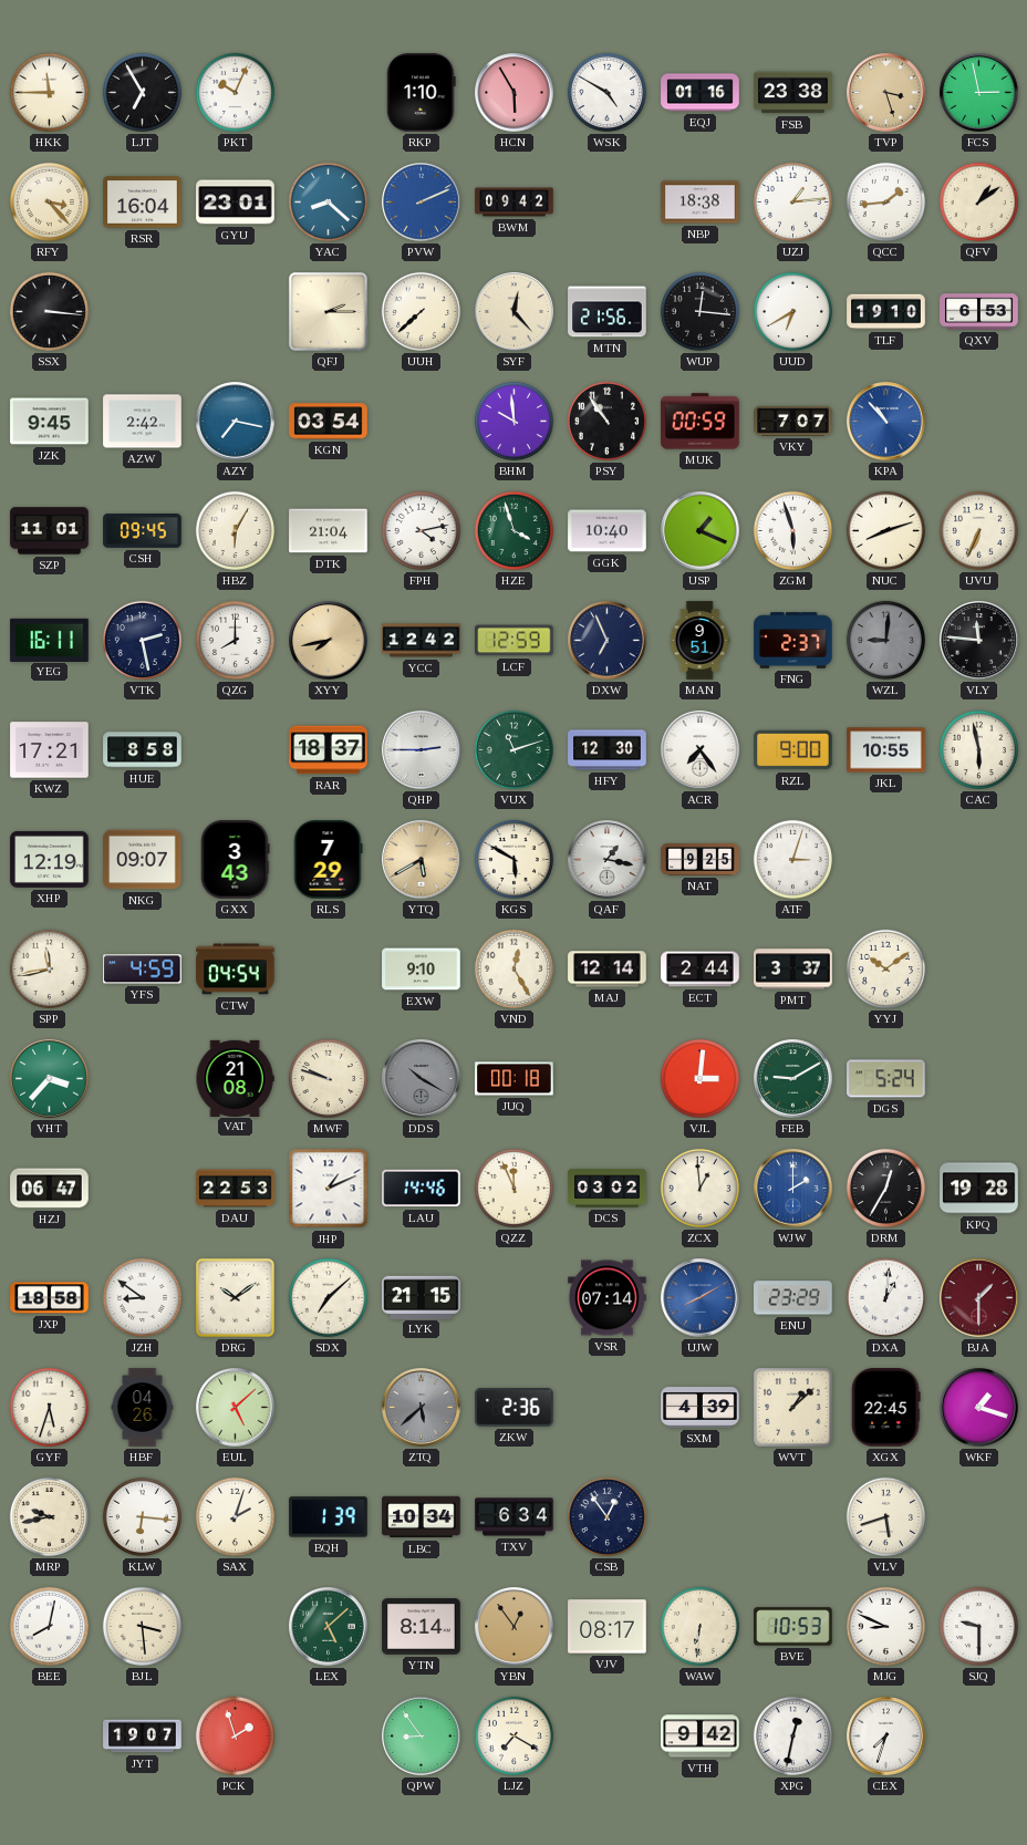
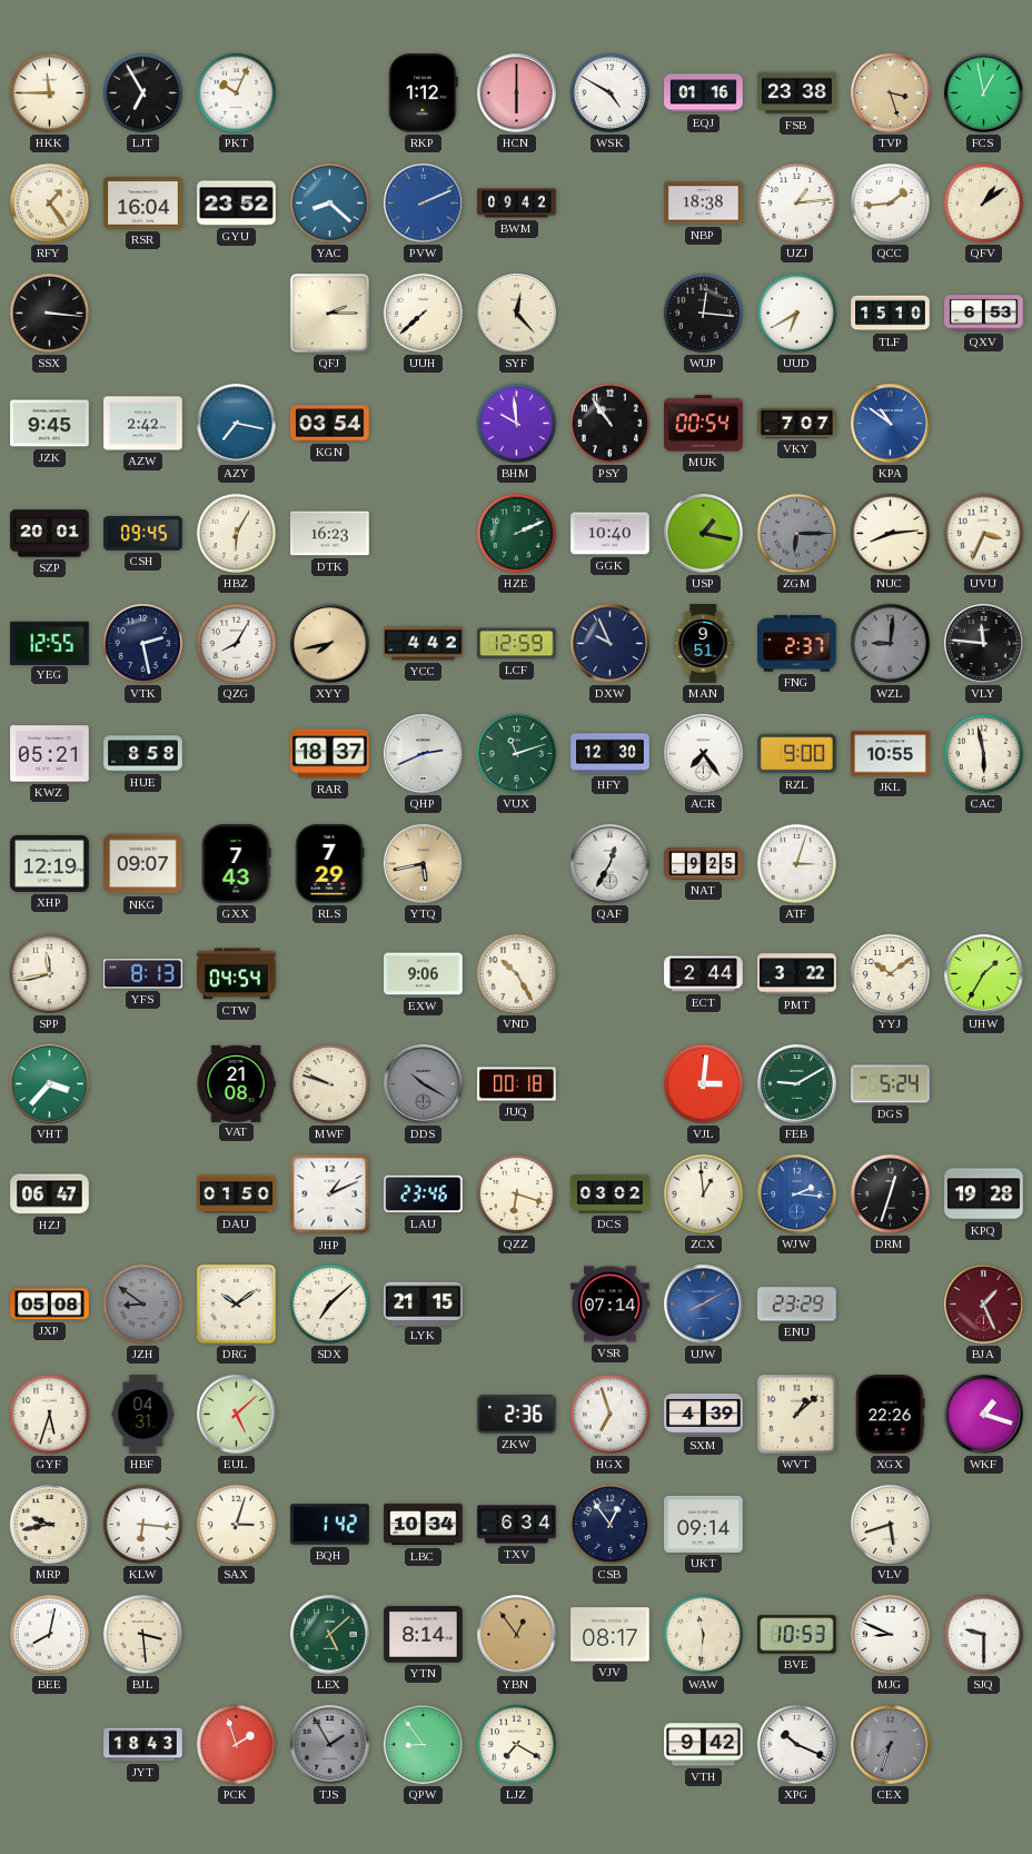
RKP: 1:10 -> 1:12 (424, 93)
HCN: 5:55 -> 6:00 (517, 93)
FCS: 2:58 -> 12:58 (984, 93)
RFY: 3:23 -> 1:24 (49, 202)
GYU: 23:01 -> 23:52 (237, 204)
MTN: 21:56 -> none (608, 312)
TLF: 19:10 -> 15:10 (891, 314)
MUK: 00:59 -> 00:54 (704, 424)
KPA: 10:53 -> 10:51 (891, 424)
SZP: 11:01 -> 20:01 (50, 534)
DTK: 21:04 -> 16:23 (330, 534)
FPH: 4:13 -> none (421, 530)
HZE: 3:57 -> 2:11 (516, 533)
USP: 1:19 -> 1:17 (704, 534)
ZGM: 5:57 -> 6:15 (796, 533)
ZGM dial: white -> grey (796, 533)
NUC: 8:12 -> 8:14 (890, 533)
UVU: 6:34 -> 3:34 (983, 533)
YEG: 16:11 -> 12:55 (50, 643)
QZG: 8:00 -> 8:05 (236, 643)
YCC: 12:42 -> 4:42 (424, 644)
DXW: 6:56 -> 9:56 (611, 644)
KWZ: 17:21 -> 05:21 (50, 754)
QHP: 2:45 -> 2:41 (424, 754)
GXX: 3:43 -> 7:43 (237, 864)
YTQ: 5:40 -> 5:43 (424, 864)
KGS: 5:50 -> none (513, 859)
QAF: 1:17 -> 12:35 (611, 864)
YFS: 4:59 -> 8:13 (143, 974)
EXW: 9:10 -> 9:06 (424, 974)
VND: 12:25 -> 10:25 (516, 973)
MAJ: 12:14 -> none (608, 970)
PMT: 3:37 -> 3:22 (797, 974)
UHW: none -> 1:35 (984, 974)
DAU: 22:53 -> 01:50 (237, 1194)
LAU: 14:46 -> 23:46 (424, 1194)
QZZ: 11:56 -> 6:18 (516, 1193)
WJW: 2:00 -> 2:16 (797, 1194)
DRM: 12:35 -> 12:33 (890, 1193)
JXP: 18:58 -> 05:08 (50, 1305)
JZH dial: white -> grey (142, 1303)
DXA: 1:01 -> none (885, 1297)
BJA: 1:30 -> 1:26 (984, 1305)
HBF: 04:26 -> 04:31 (143, 1415)
ZTQ: 5:38 -> none (422, 1408)
HGX: none -> 6:57 (609, 1414)
XGX: 22:45 -> 22:26 (890, 1415)
SAX: 2:03 -> 3:03 (236, 1524)
BQH: 1:39 -> 1:42 (330, 1525)
UKT: none -> 09:14 (704, 1524)
WAW: 6:31 -> 11:31 (703, 1634)
JYT: 19:07 -> 18:43 (143, 1745)
TJS: none -> 1:55 (330, 1745)
XPG: 12:32 -> 10:19 (796, 1744)
CEX dial: white -> grey (891, 1745)
